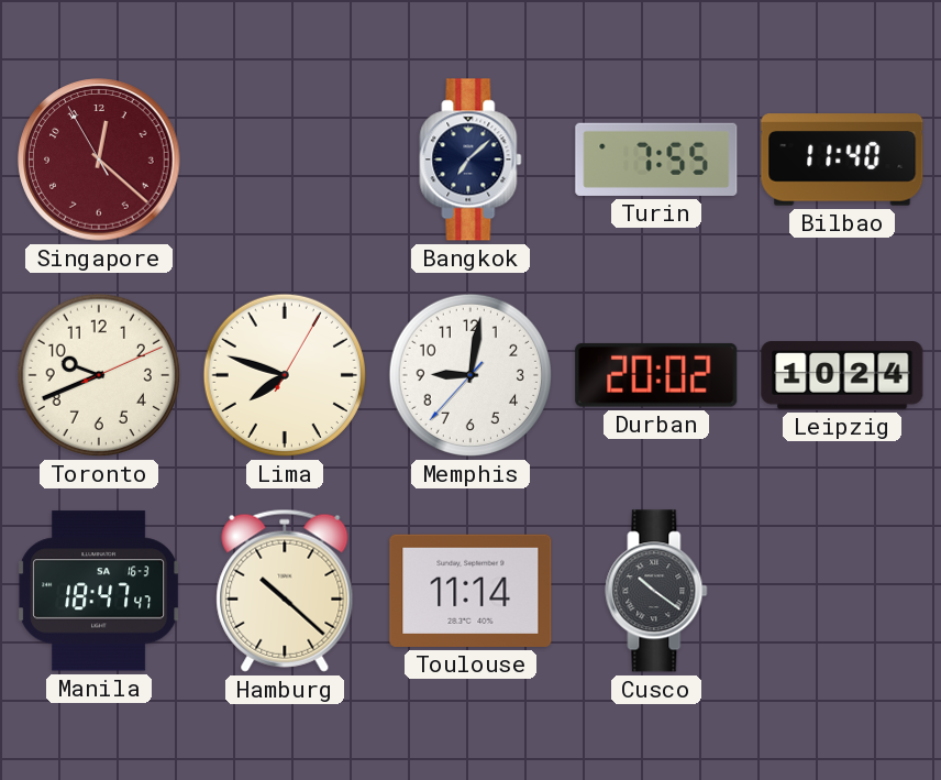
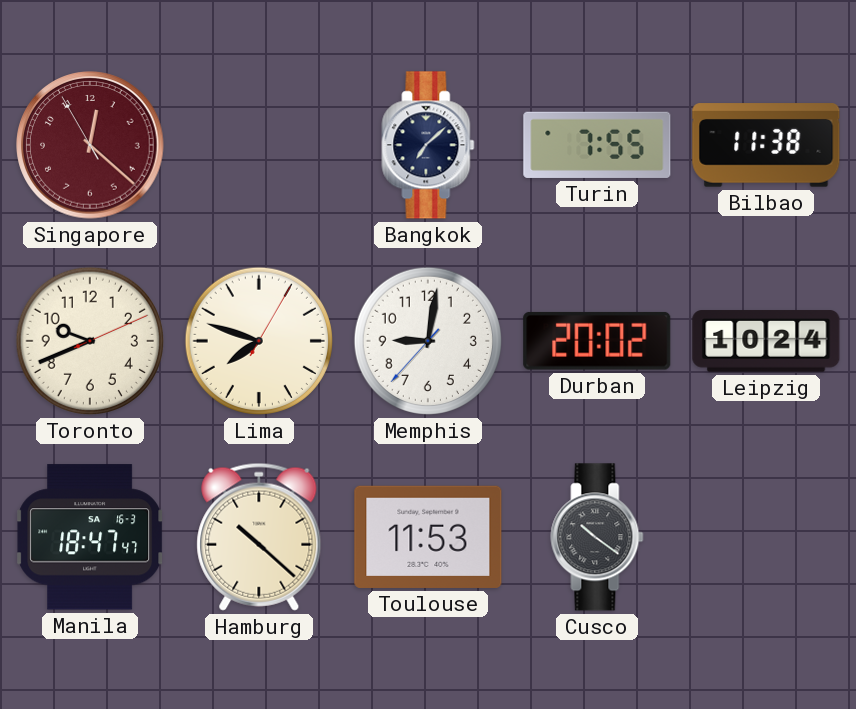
Bilbao: 11:40 -> 11:38 (766, 145)
Toulouse: 11:14 -> 11:53 (428, 537)
